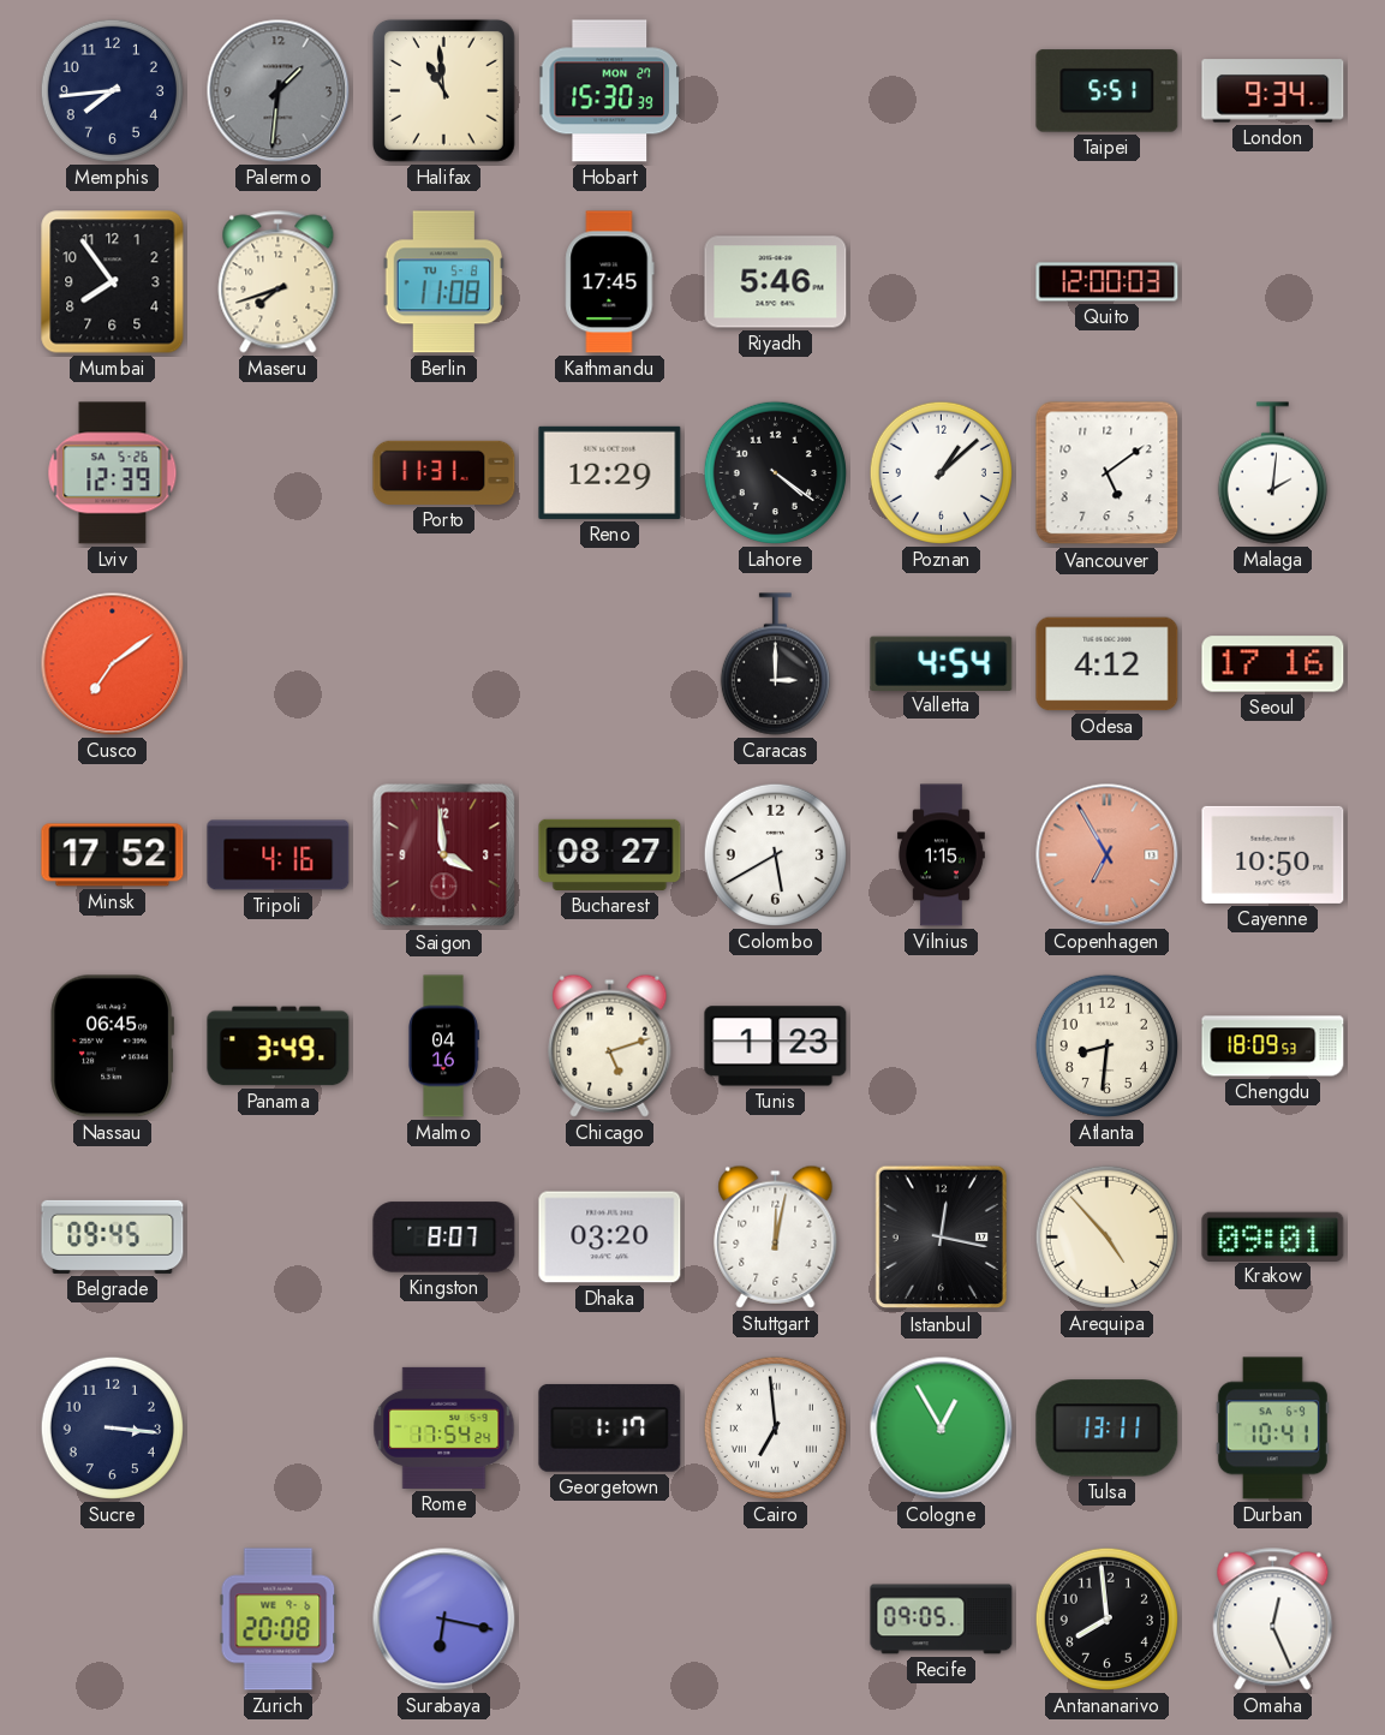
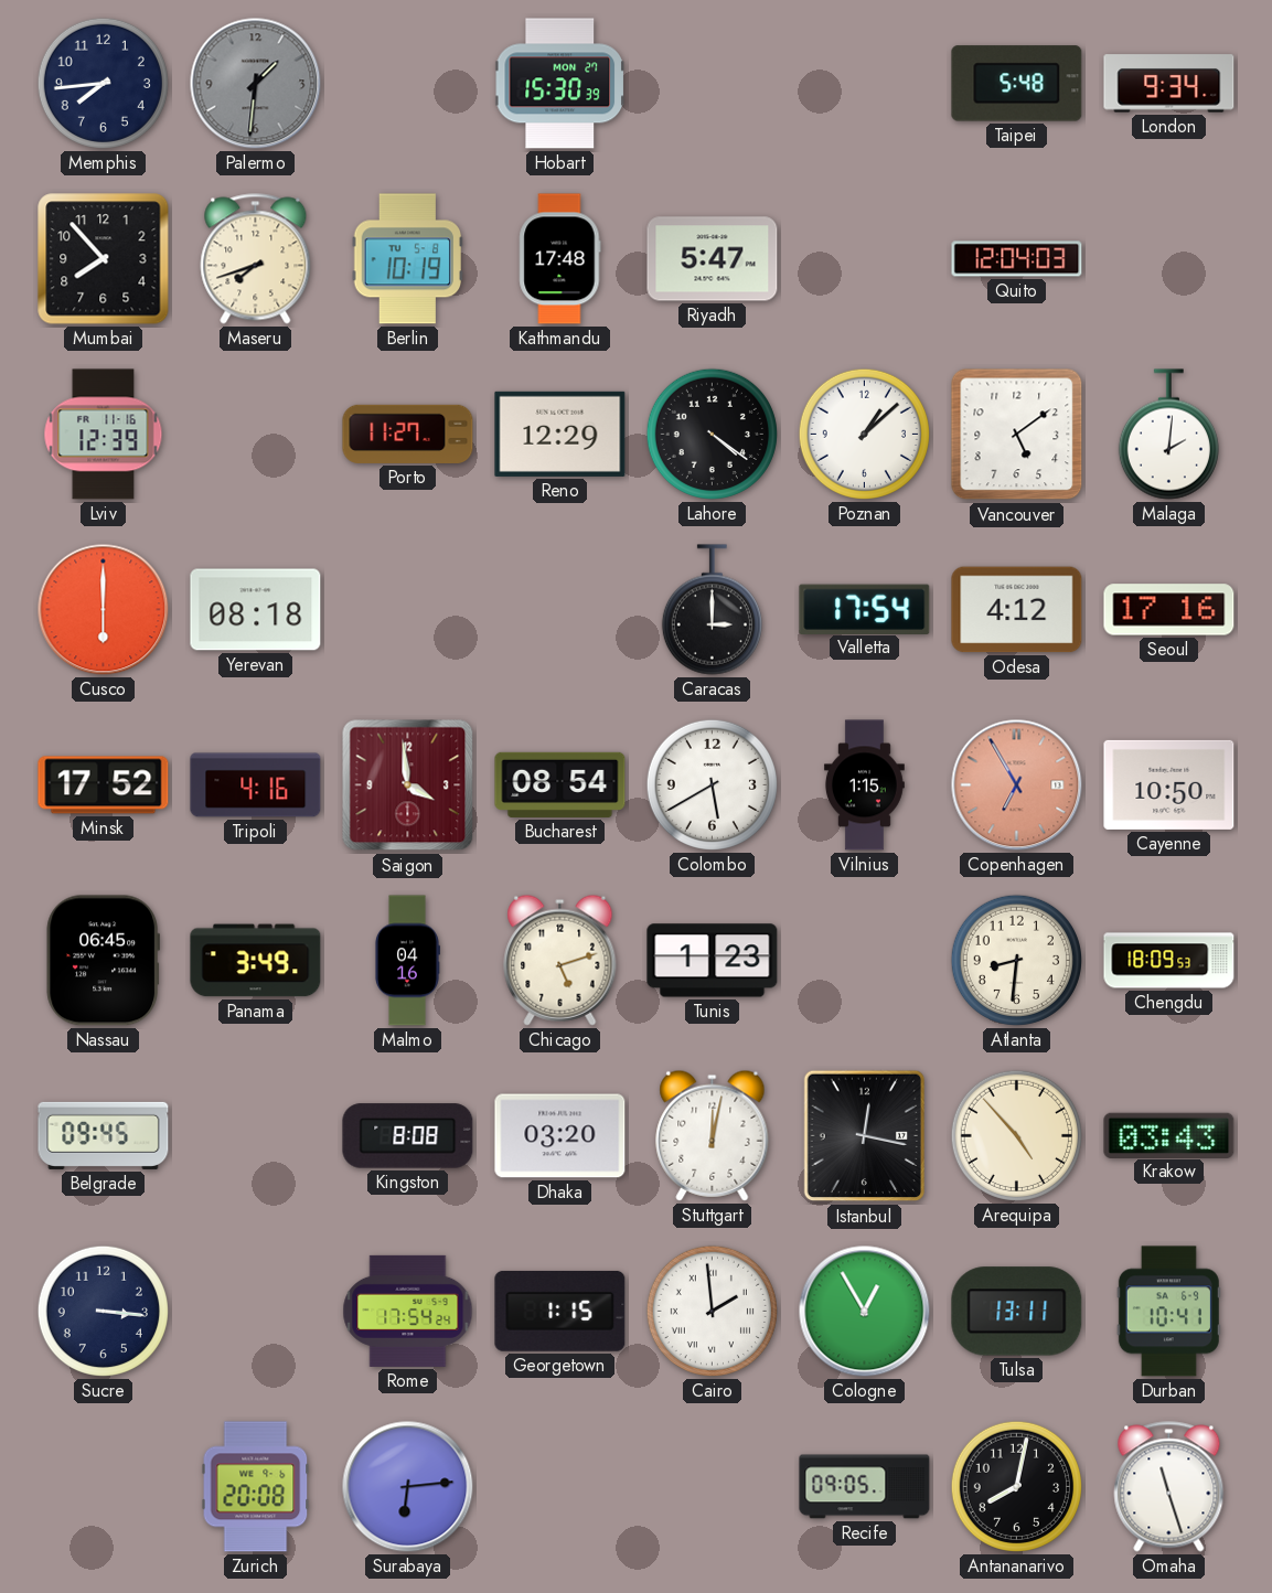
Halifax: 10:59 -> none (443, 90)
Taipei: 5:51 -> 5:48 (1017, 84)
Mumbai: 7:54 -> 7:53 (104, 259)
Berlin: 11:08 -> 10:19 (407, 259)
Kathmandu: 17:45 -> 17:48 (560, 259)
Riyadh: 5:46 -> 5:47 (713, 259)
Quito: 12:00 -> 12:04 (1017, 259)
Lviv date: SA 5-26 -> FR 11-16 (104, 435)
Porto: 11:31 -> 11:27 (408, 434)
Cusco: 7:09 -> 6:00 (104, 610)
Yerevan: none -> 08:18 (256, 610)
Valletta: 4:54 -> 17:54 (865, 609)
Bucharest: 08:27 -> 08:54 (560, 784)
Kingston: 8:07 -> 8:08 (408, 1136)
Krakow: 09:01 -> 03:43 (1169, 1135)
Georgetown: 1:17 -> 1:15 (560, 1311)
Cairo: 6:59 -> 1:59 (712, 1311)
Surabaya: 6:17 -> 6:14 (408, 1487)
Antananarivo: 7:59 -> 8:02 (1016, 1486)
Omaha: 12:26 -> 11:27 (1169, 1487)
